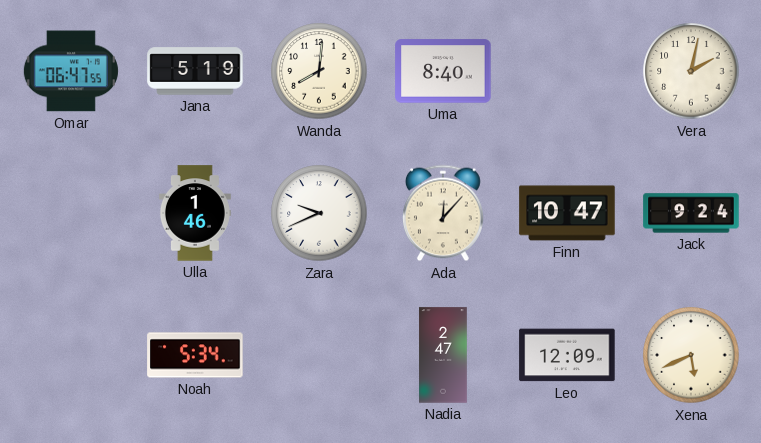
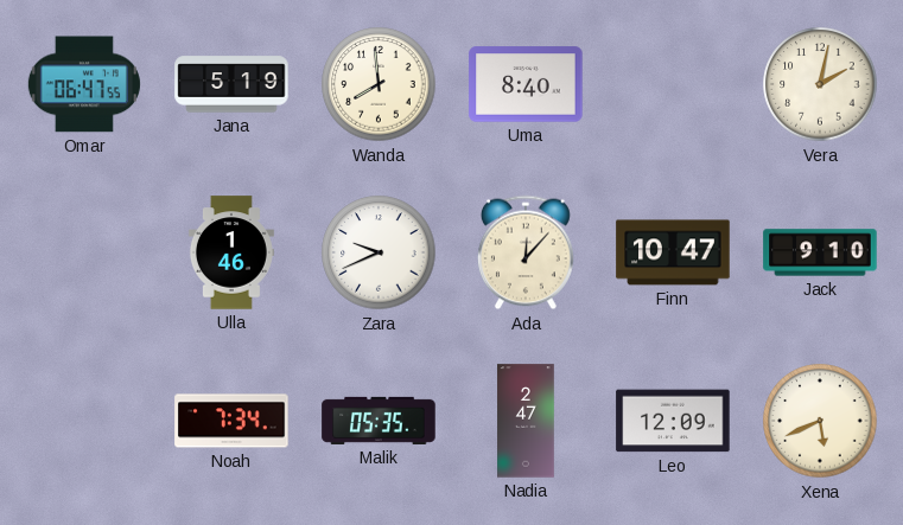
Wanda: 8:01 -> 7:59 (379, 84)
Jack: 9:24 -> 9:10 (820, 252)
Noah: 5:34 -> 7:34 (231, 421)
Malik: none -> 05:35 (379, 421)
